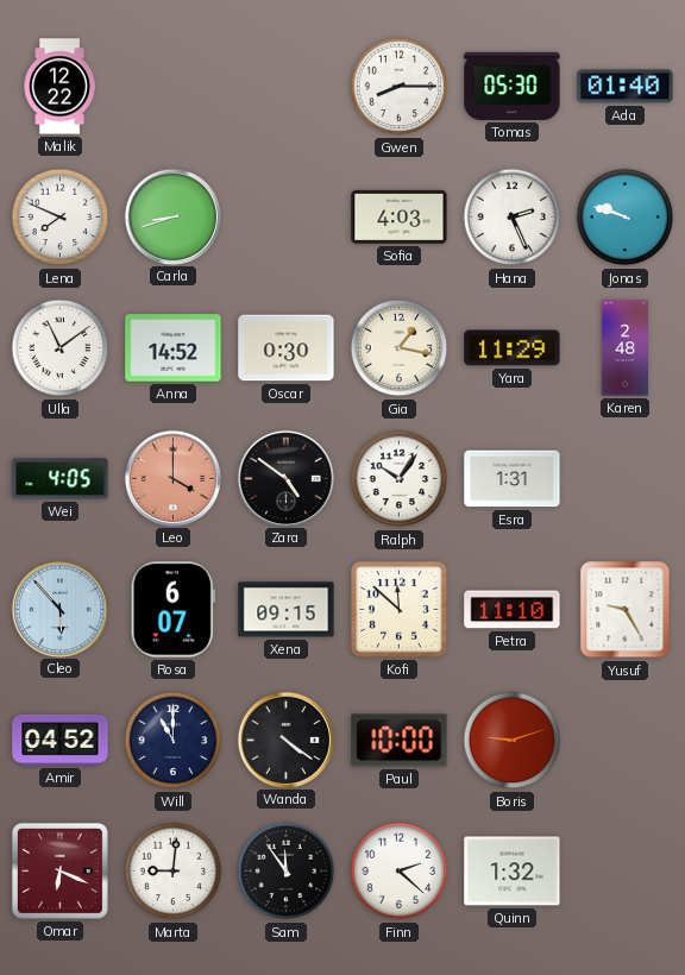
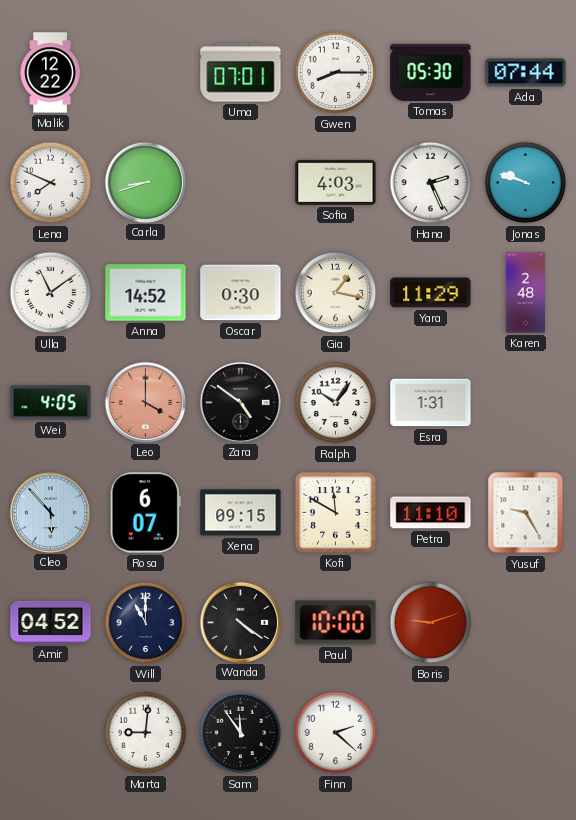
Uma: none -> 07:01 (241, 73)
Ada: 01:40 -> 07:44 (526, 73)
Kofi: 11:52 -> 11:50 (336, 513)
Omar: 6:19 -> none (59, 870)
Quinn: 1:32 -> none (513, 872)
